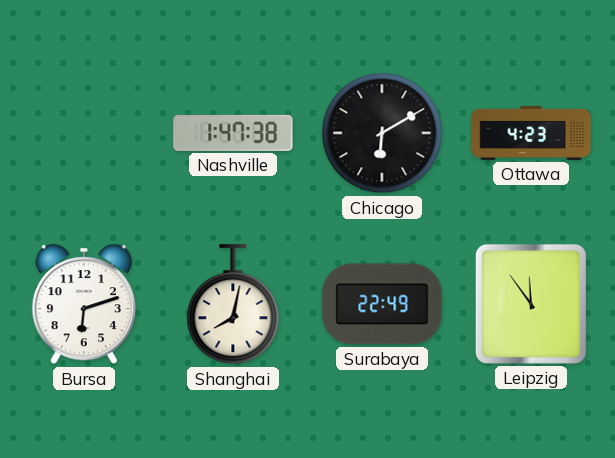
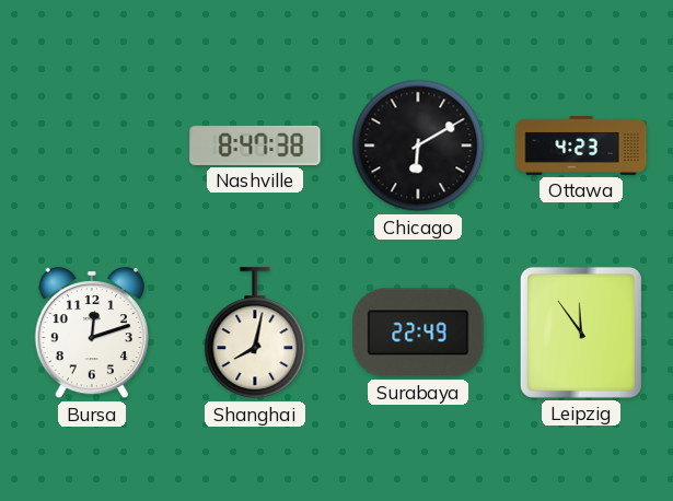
Nashville: 1:47 -> 8:47 (255, 145)
Bursa: 6:12 -> 12:12 (91, 333)
